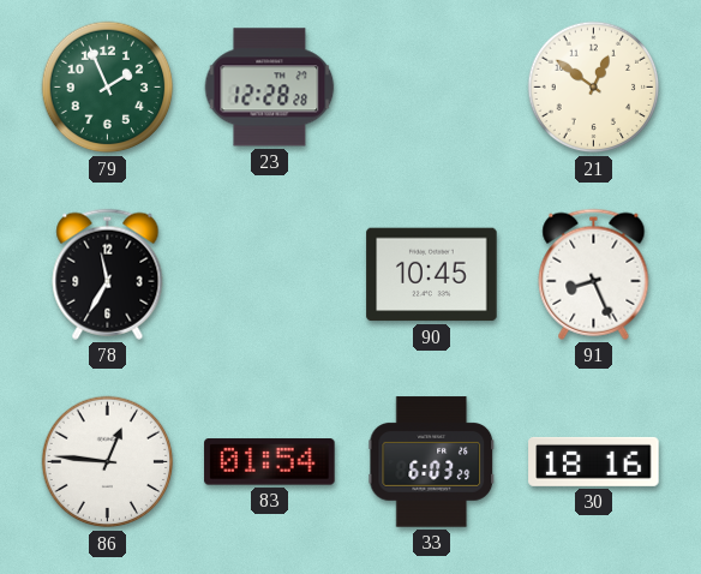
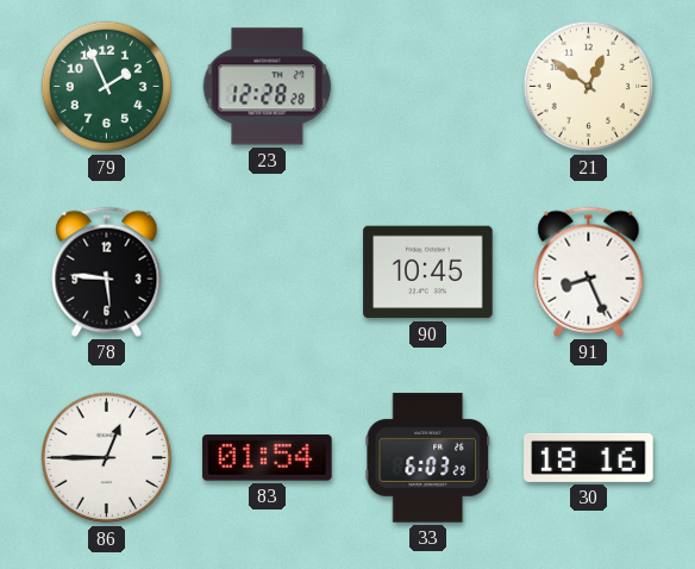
78: 11:35 -> 5:46 (107, 271)
86: 12:46 -> 12:45 (107, 458)
